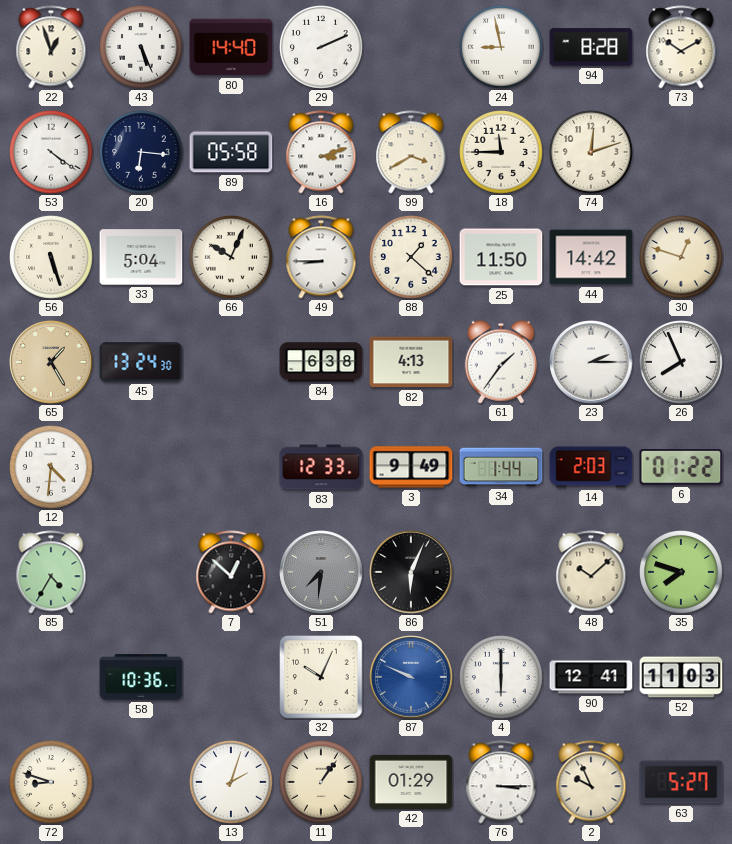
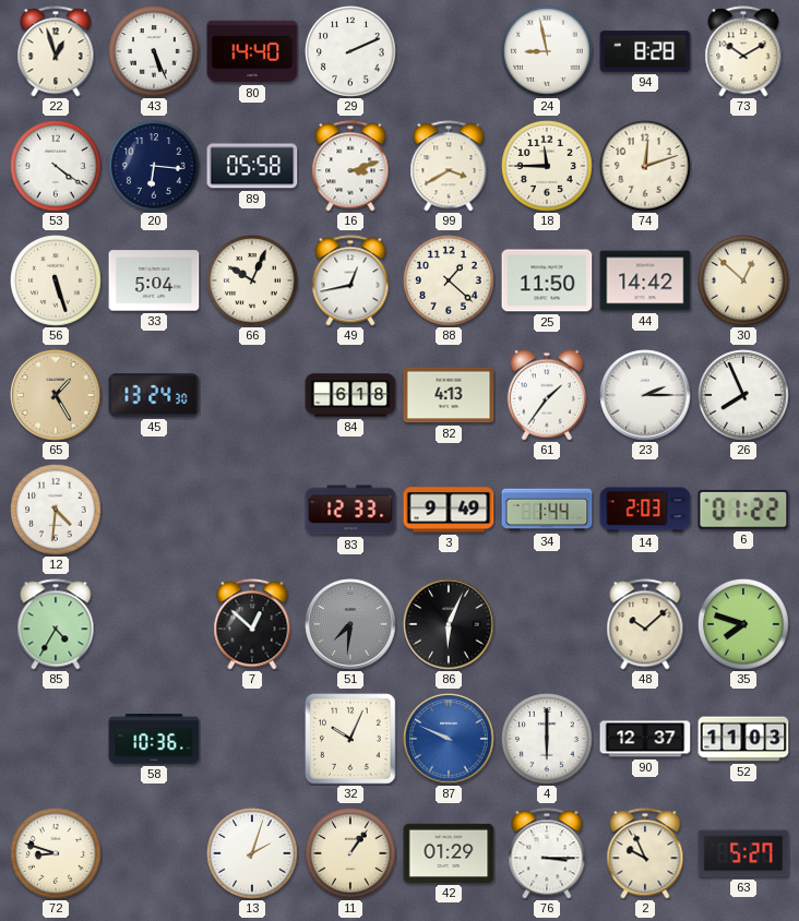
49: 8:45 -> 12:43 (350, 280)
30: 12:48 -> 12:52 (743, 280)
84: 6:38 -> 6:18 (350, 395)
90: 12:41 -> 12:37 (645, 739)
